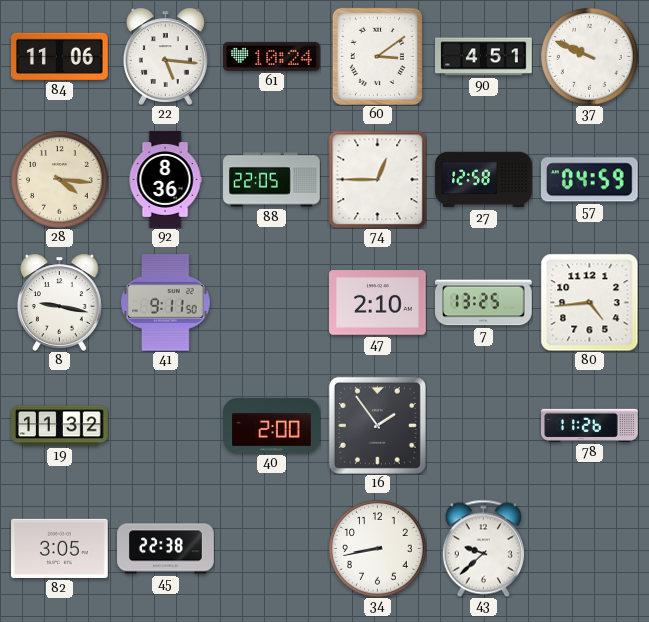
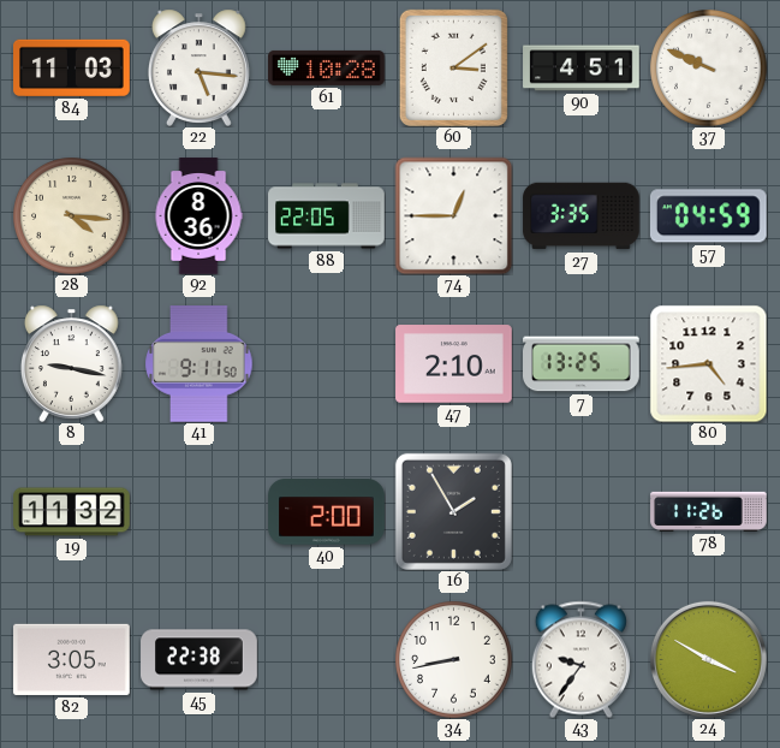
84: 11:06 -> 11:03 (72, 67)
61: 10:24 -> 10:28 (327, 67)
27: 12:58 -> 3:35 (582, 216)
16: 1:54 -> 1:55 (453, 511)
43: 9:38 -> 9:36 (580, 659)
24: none -> 3:50 (708, 659)
